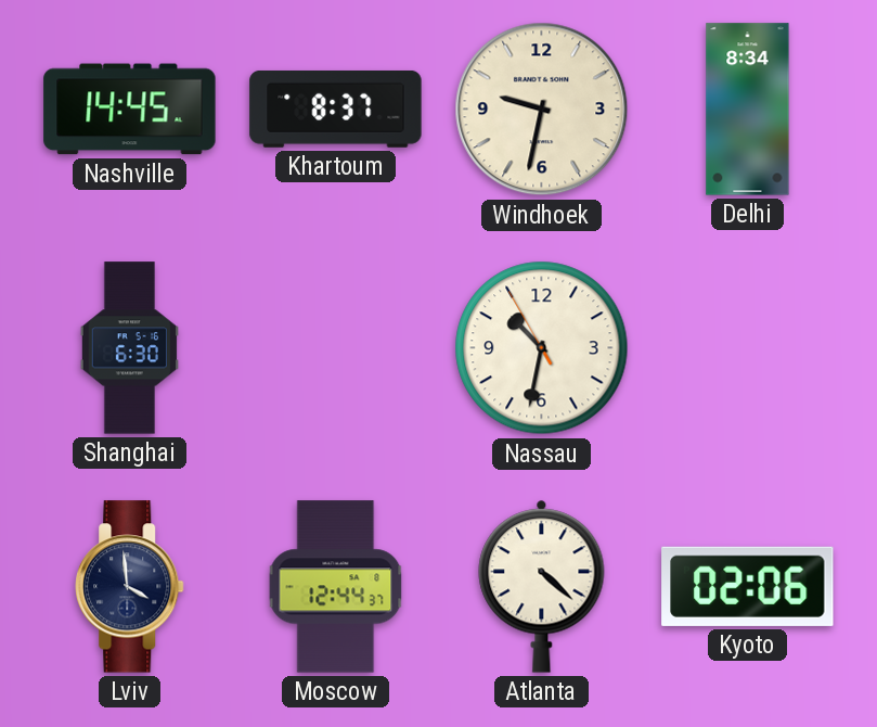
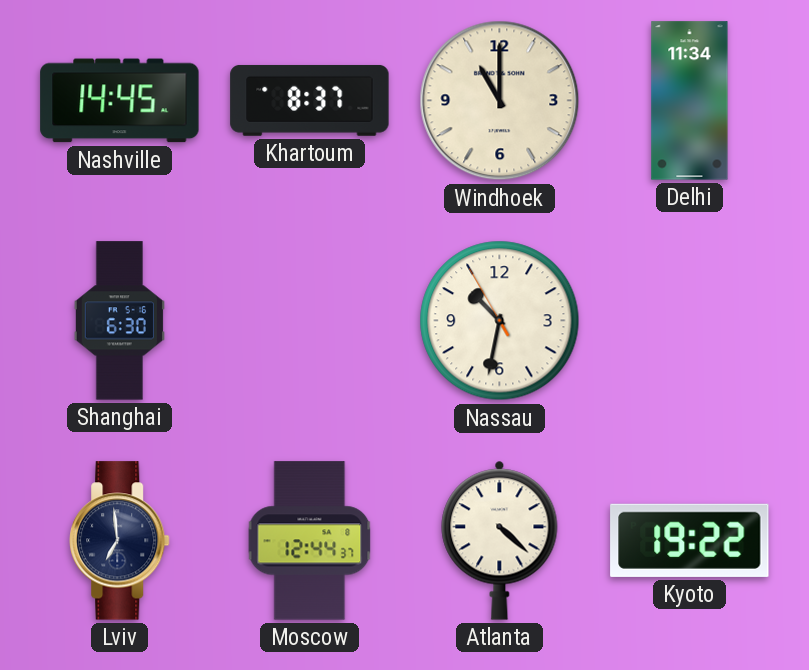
Windhoek: 9:32 -> 11:00 (500, 101)
Delhi: 8:34 -> 11:34 (690, 101)
Lviv: 3:59 -> 6:59 (120, 541)
Kyoto: 02:06 -> 19:22 (690, 540)
